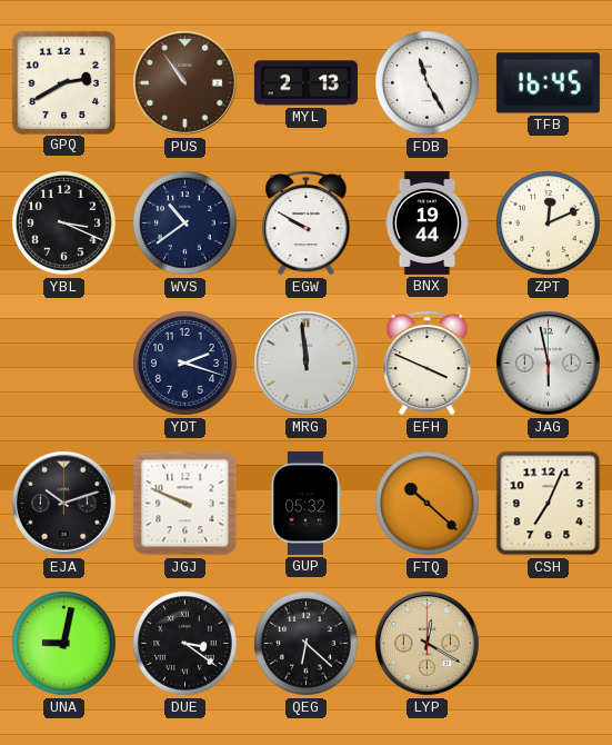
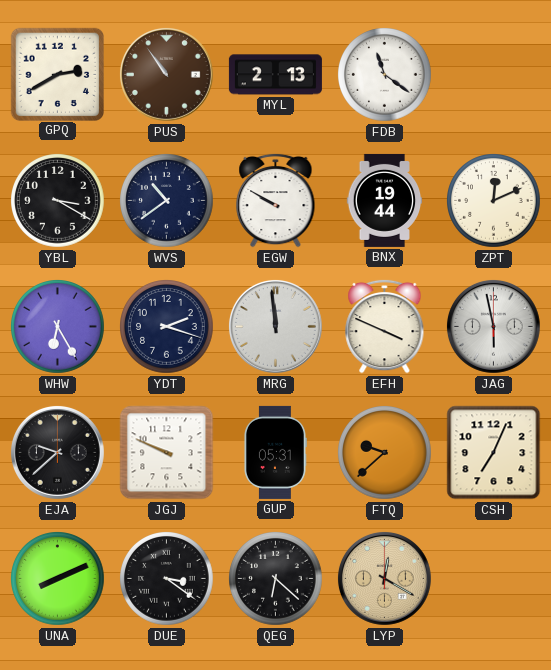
FDB: 11:25 -> 11:21 (385, 75)
TFB: 16:45 -> none (548, 83)
YBL: 3:19 -> 3:20 (58, 201)
WHW: none -> 6:25 (58, 327)
EJA: 10:12 -> 9:38 (57, 452)
GUP: 05:32 -> 05:31 (275, 452)
FTQ: 10:22 -> 9:38 (385, 453)
UNA: 9:02 -> 8:11 (58, 579)
